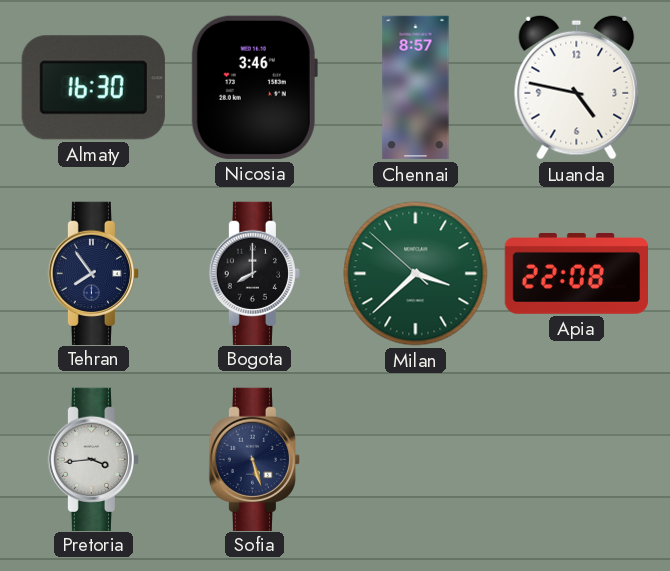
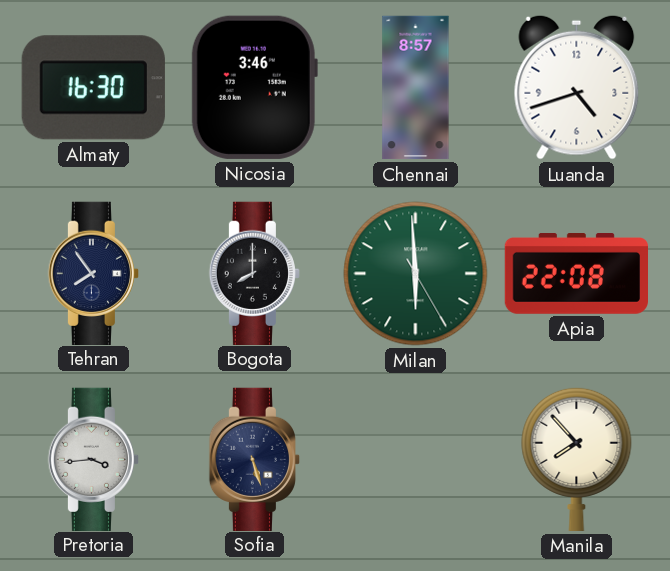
Luanda: 4:47 -> 4:42 (577, 87)
Milan: 3:37 -> 5:59 (416, 274)
Manila: none -> 7:53 (577, 459)
